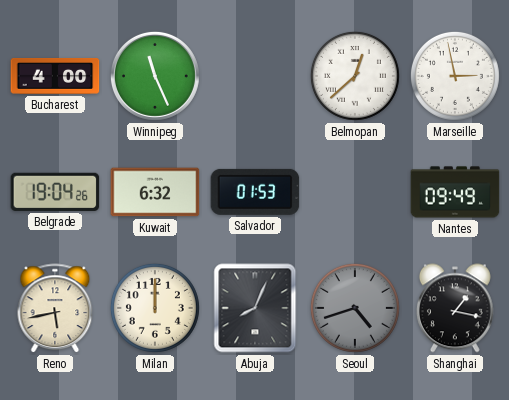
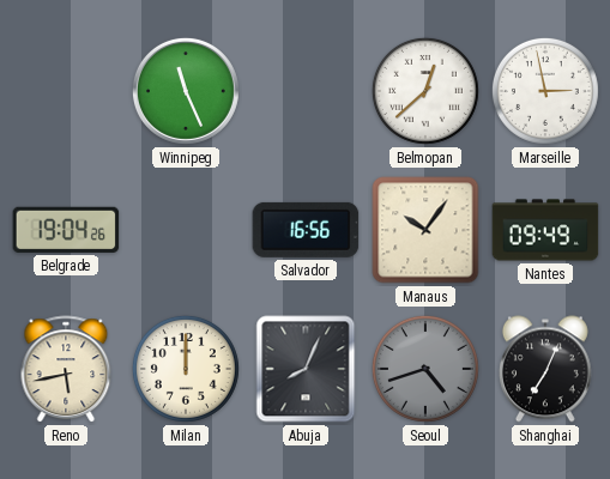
Bucharest: 4:00 -> none (55, 77)
Kuwait: 6:32 -> none (155, 192)
Salvador: 01:53 -> 16:56 (306, 230)
Manaus: none -> 10:06 (425, 230)
Shanghai: 1:17 -> 7:04 (545, 369)
